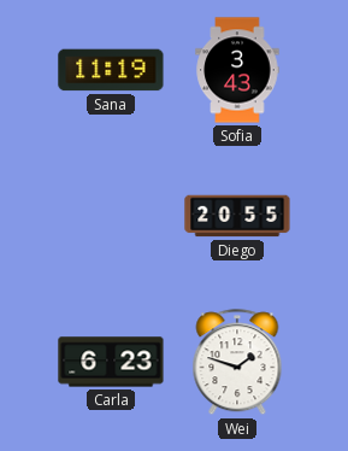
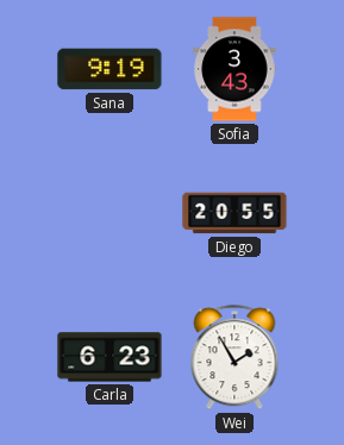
Sana: 11:19 -> 9:19 (110, 69)
Wei: 1:48 -> 1:55 (234, 358)
